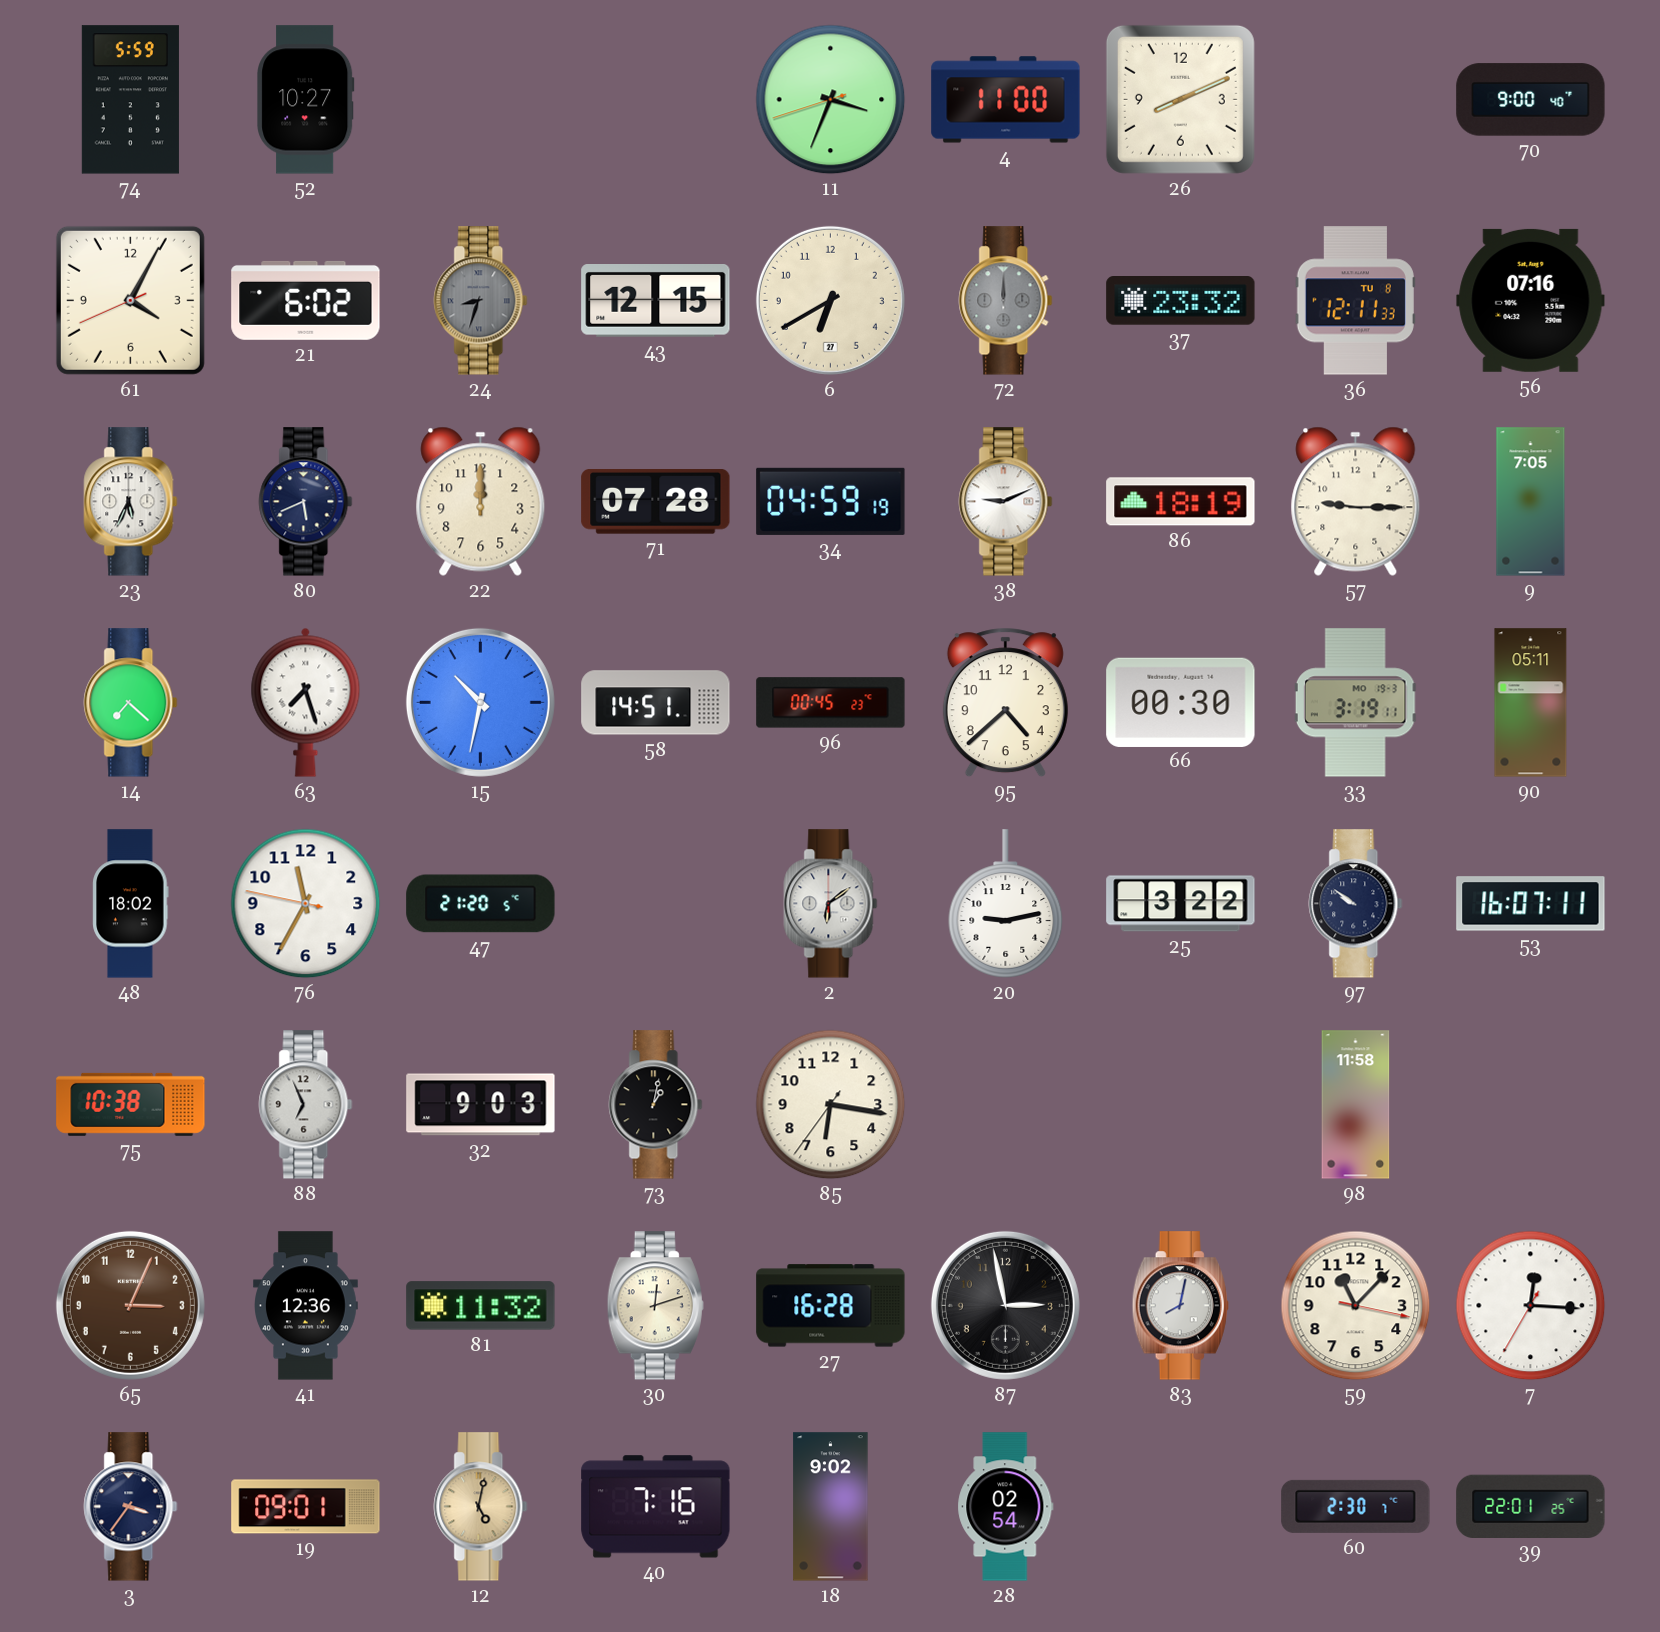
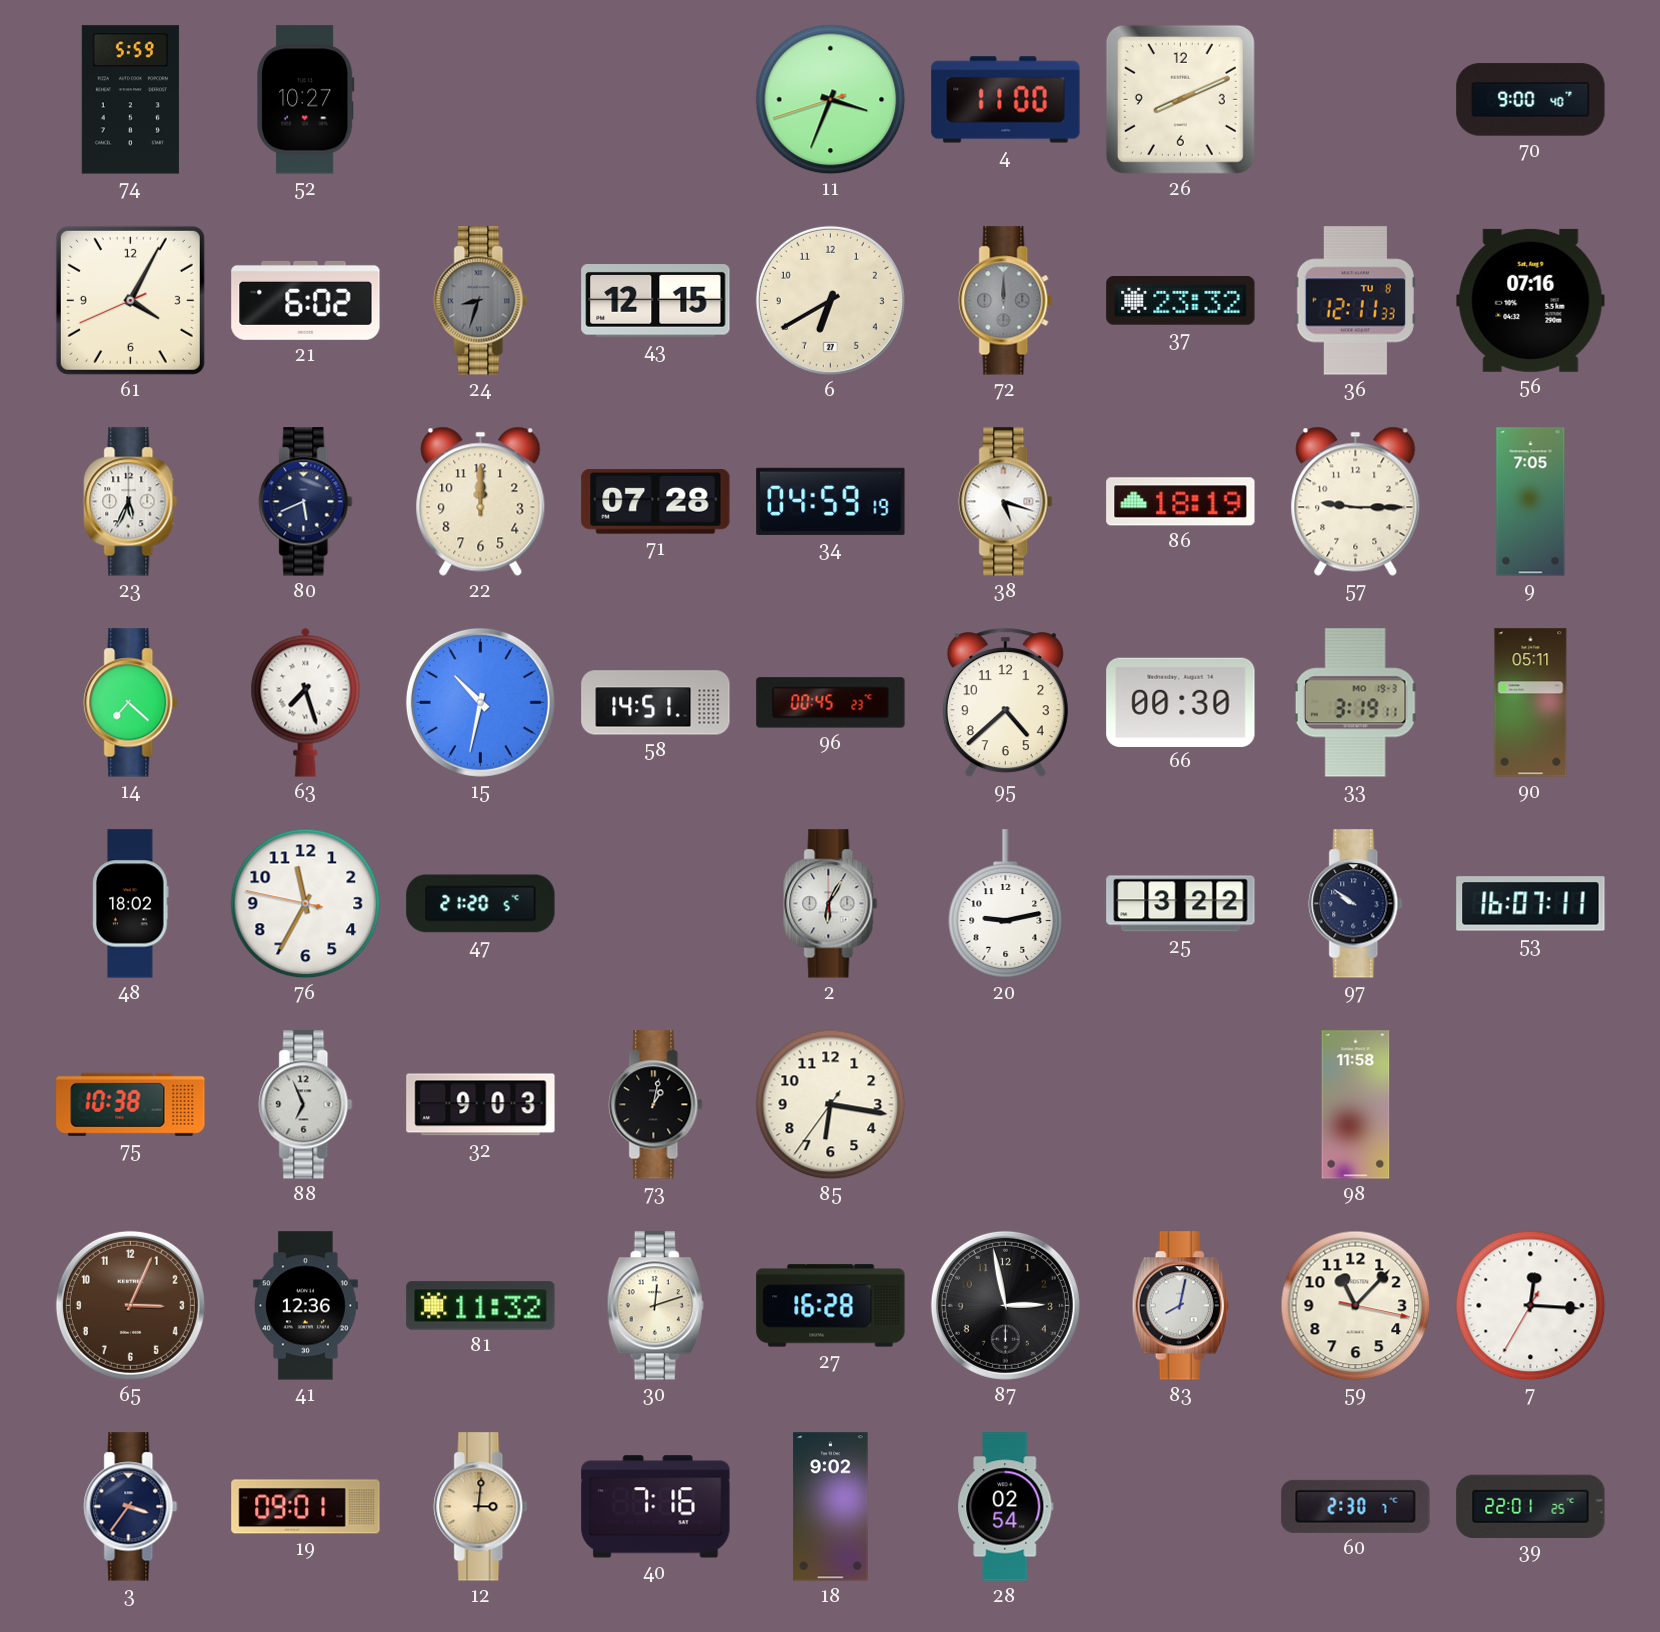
38: 9:11 -> 5:18 (1006, 502)
2: 6:09 -> 6:05 (831, 904)
12: 5:02 -> 3:01 (481, 1507)
